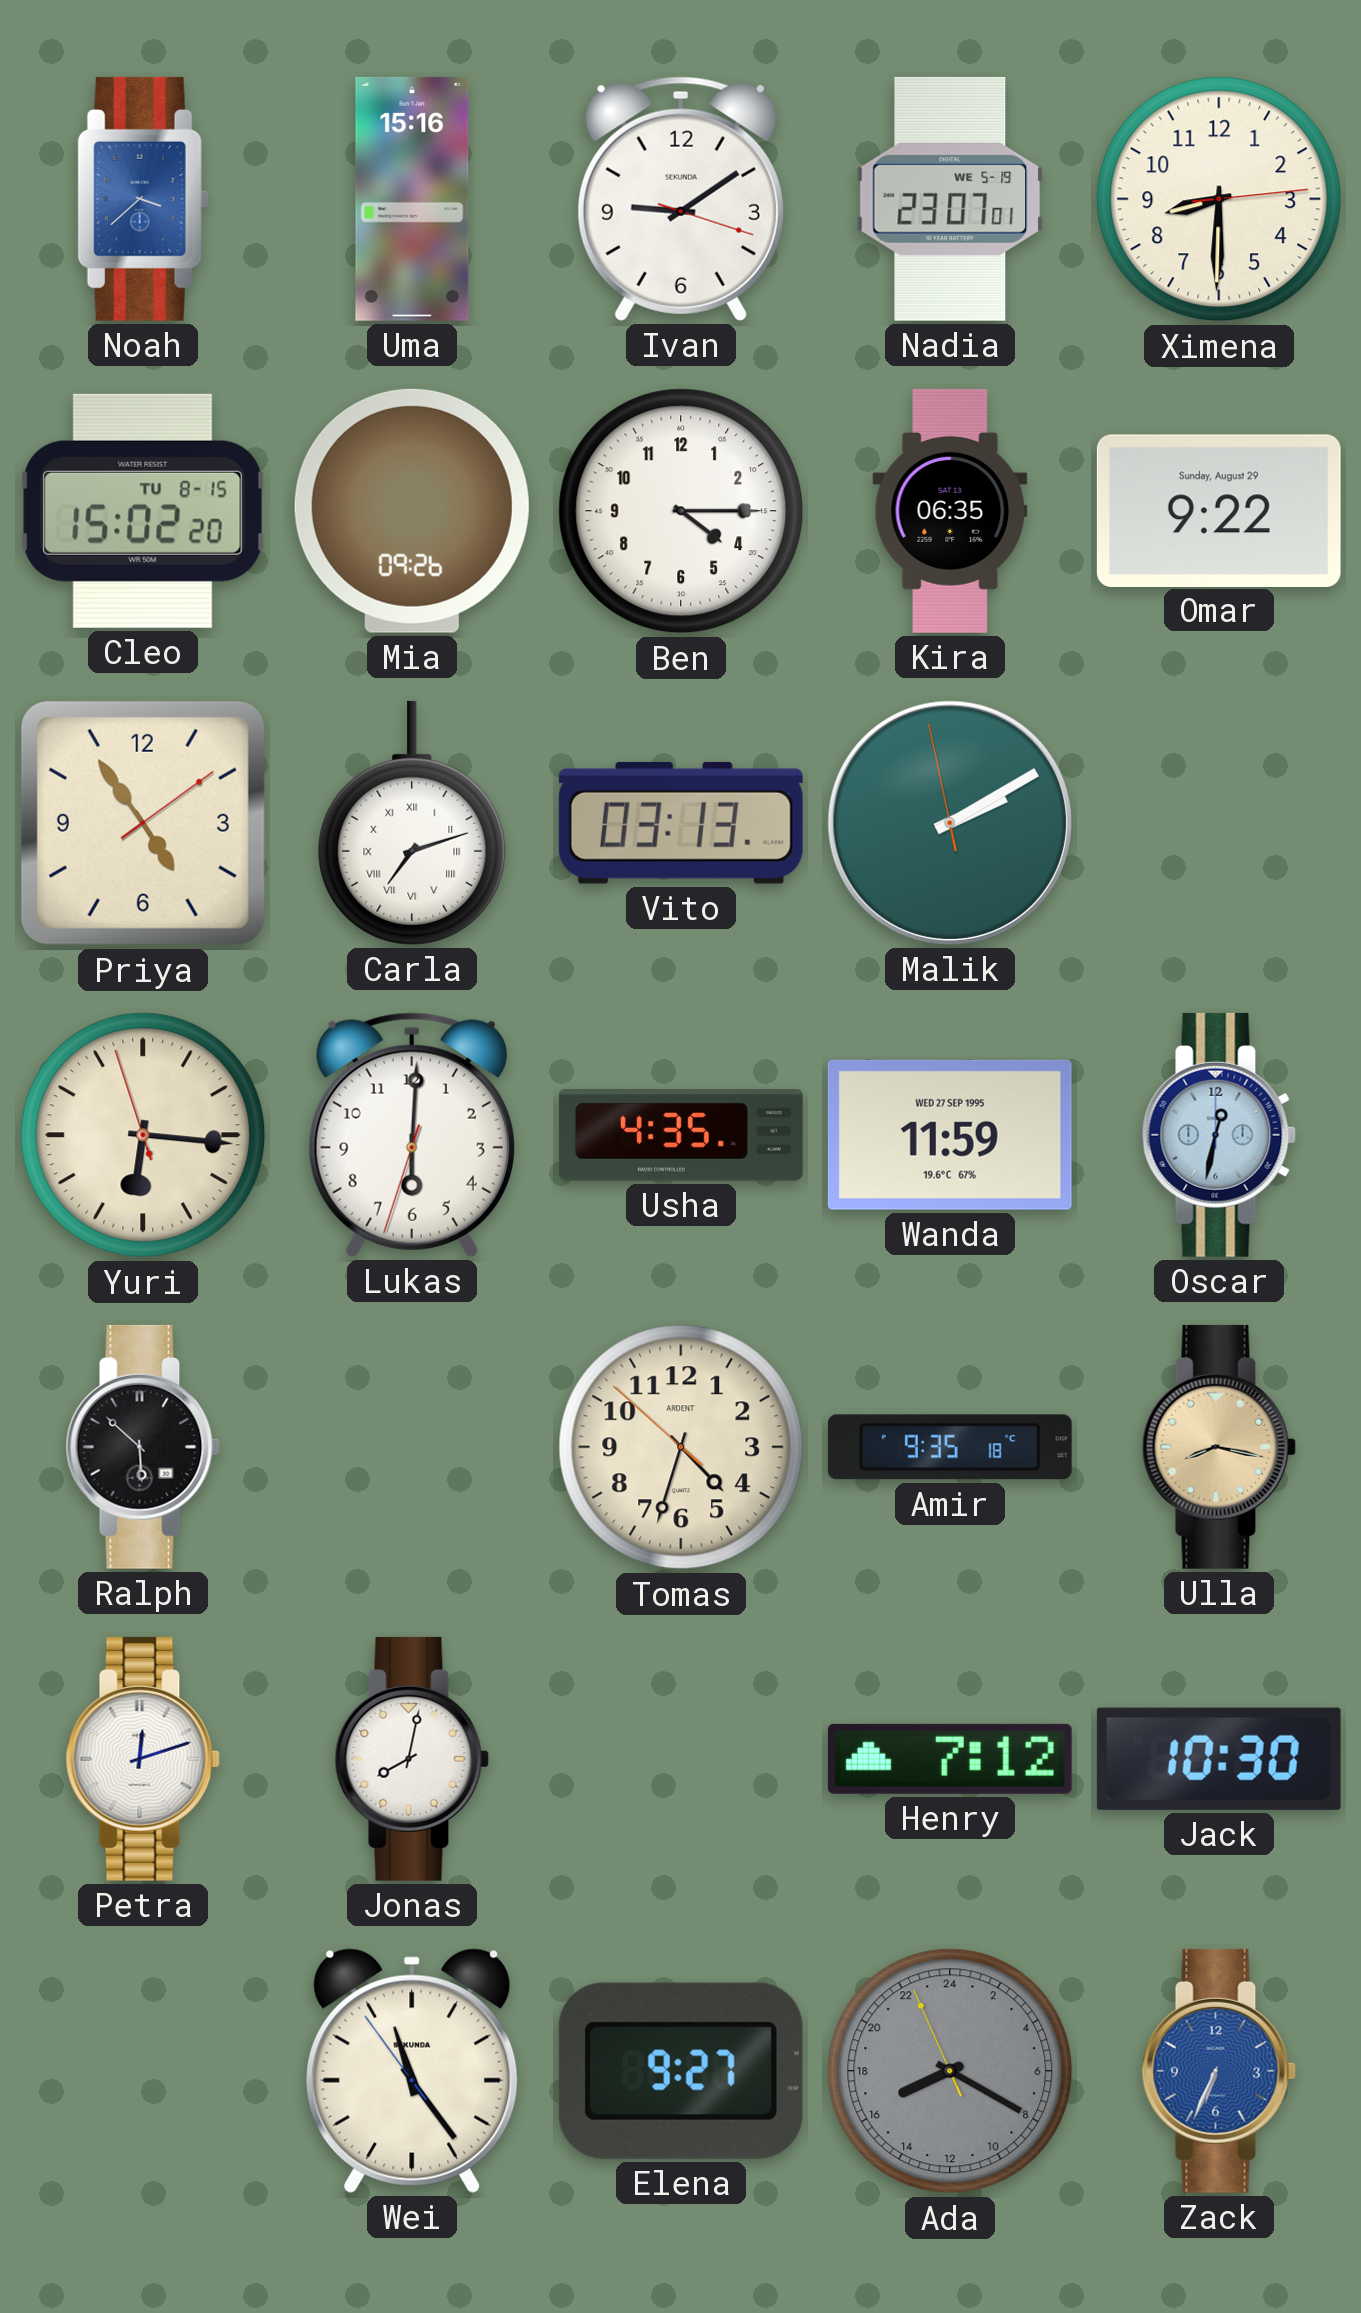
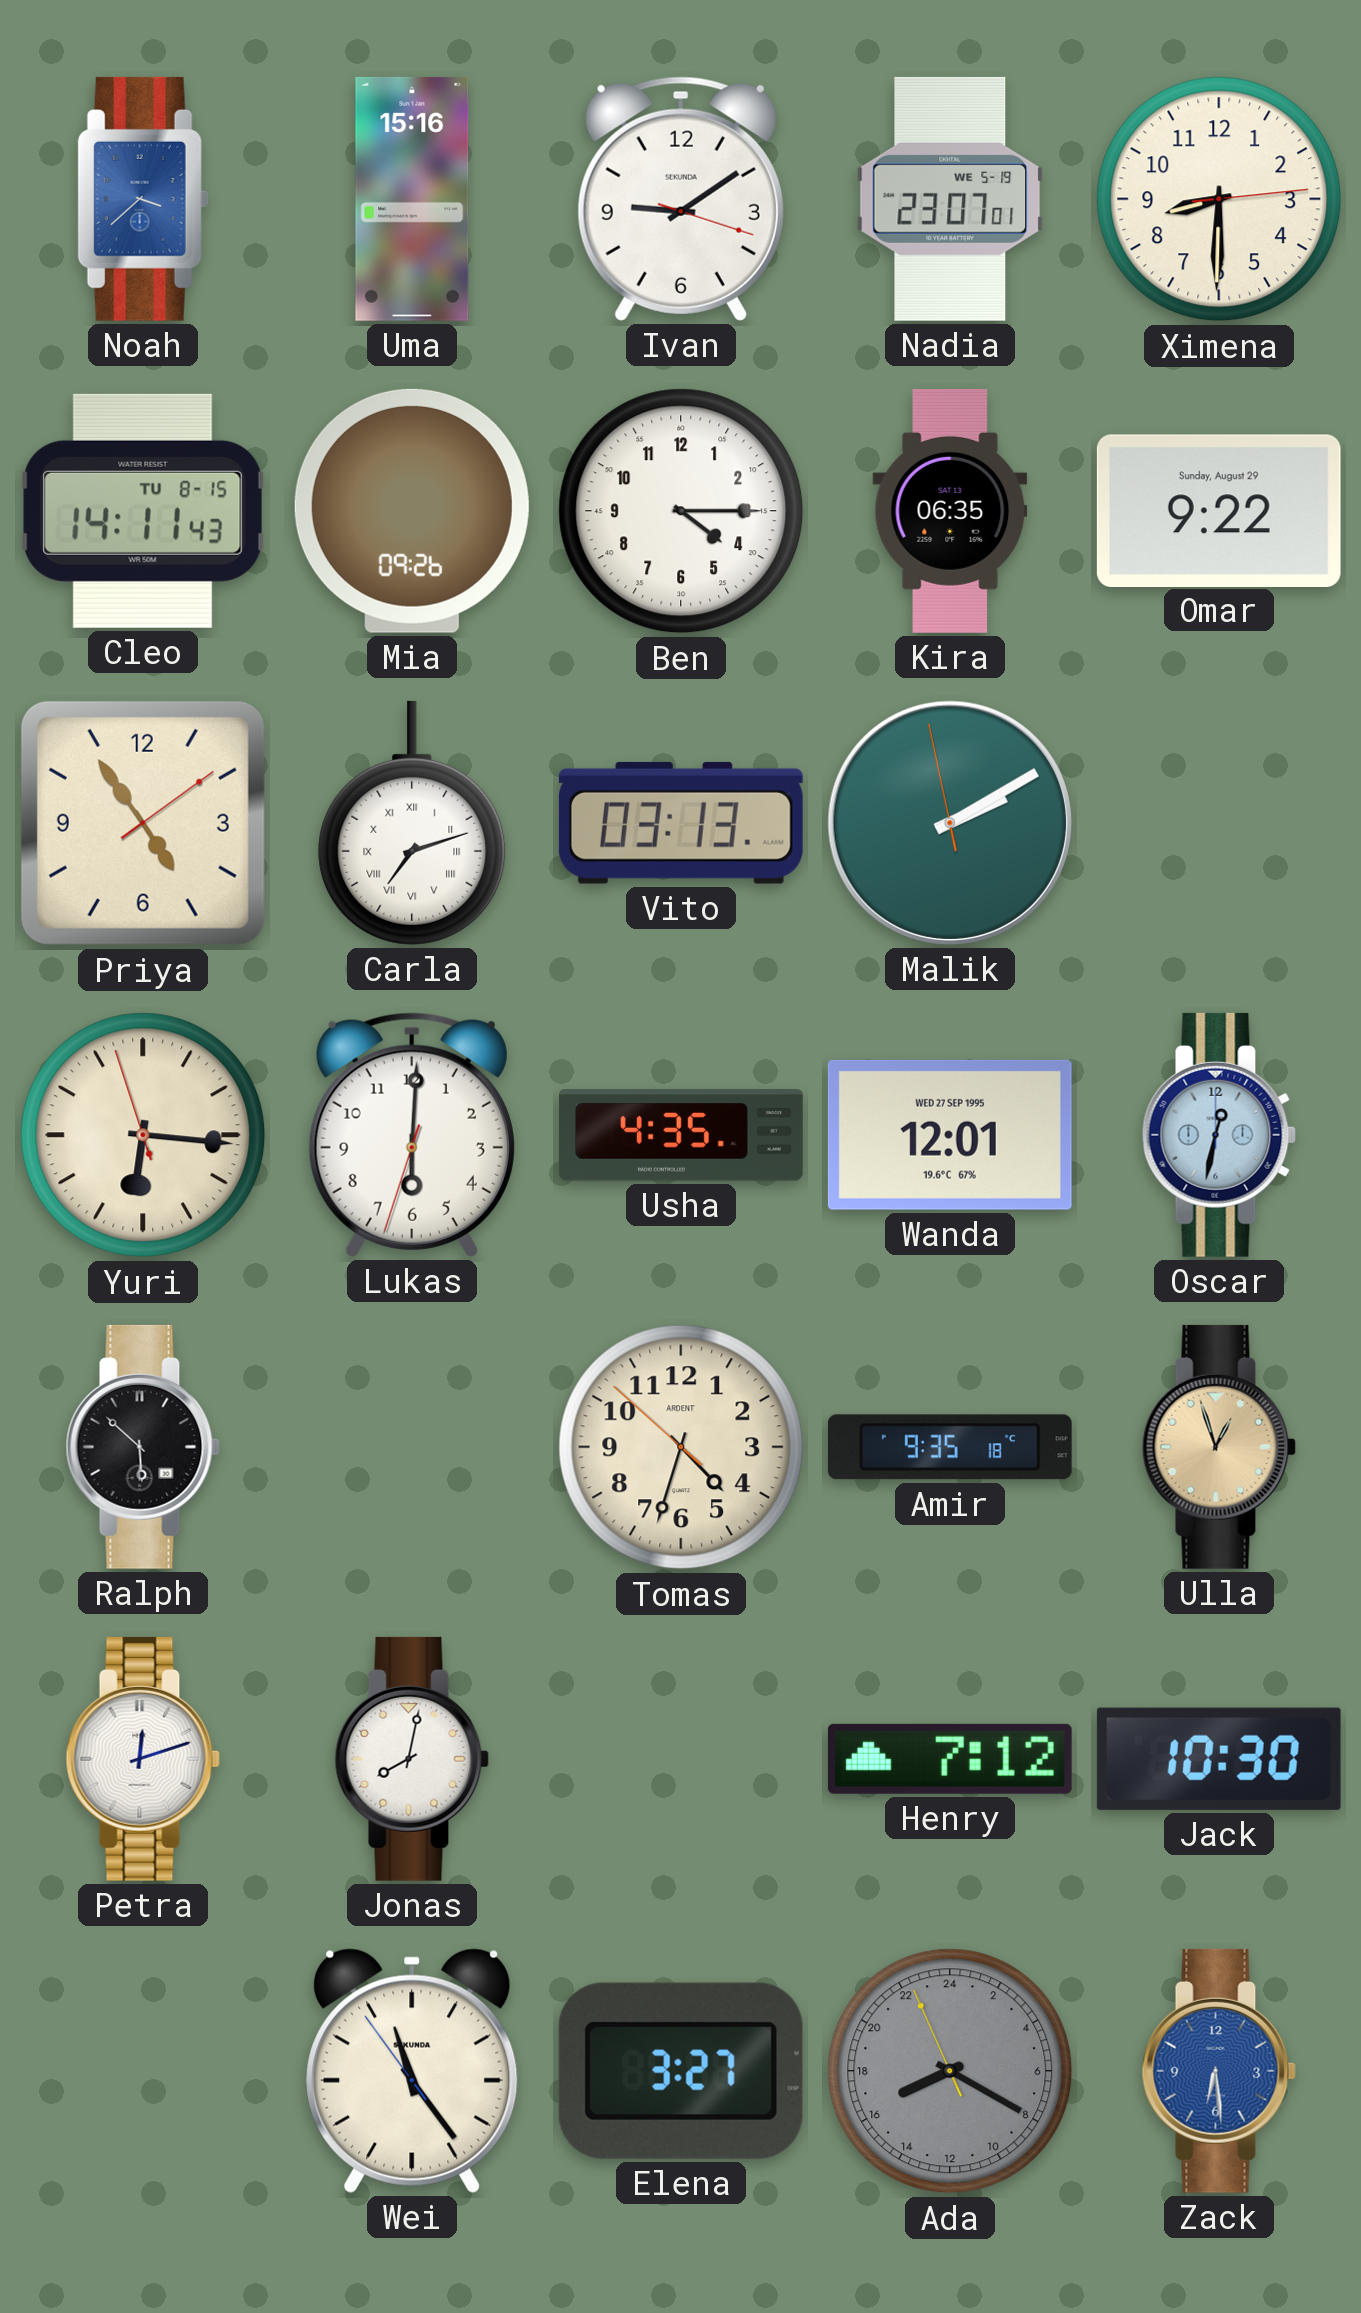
Cleo: 15:02 -> 14:11 (143, 511)
Wanda: 11:59 -> 12:01 (950, 1135)
Ulla: 8:17 -> 12:57 (1219, 1447)
Elena: 9:27 -> 3:27 (681, 2071)
Zack: 6:34 -> 6:29 (1219, 2071)
